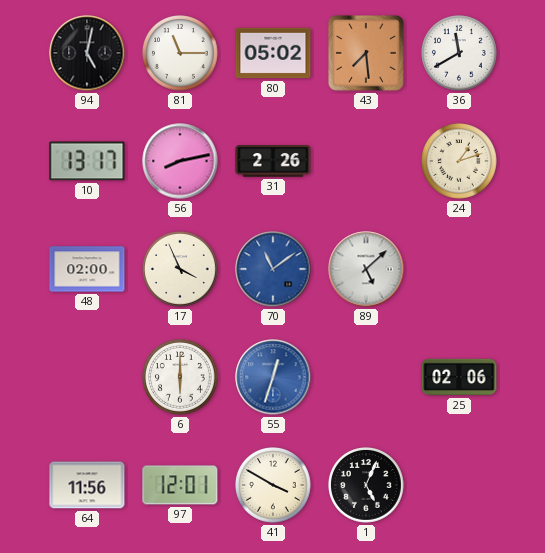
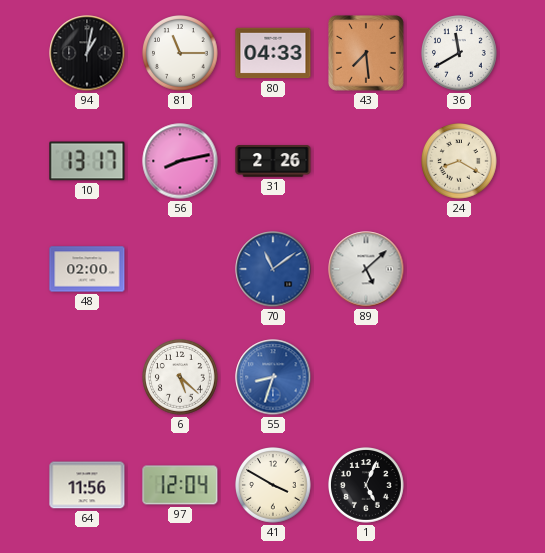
94: 5:02 -> 1:02 (87, 53)
80: 05:02 -> 04:33 (273, 53)
24: 1:12 -> 8:20 (459, 161)
17: 3:56 -> none (180, 269)
6: 6:00 -> 5:22 (180, 377)
55: 12:33 -> 8:33 (273, 377)
25: 02:06 -> none (459, 377)
97: 12:01 -> 12:04 (180, 485)
